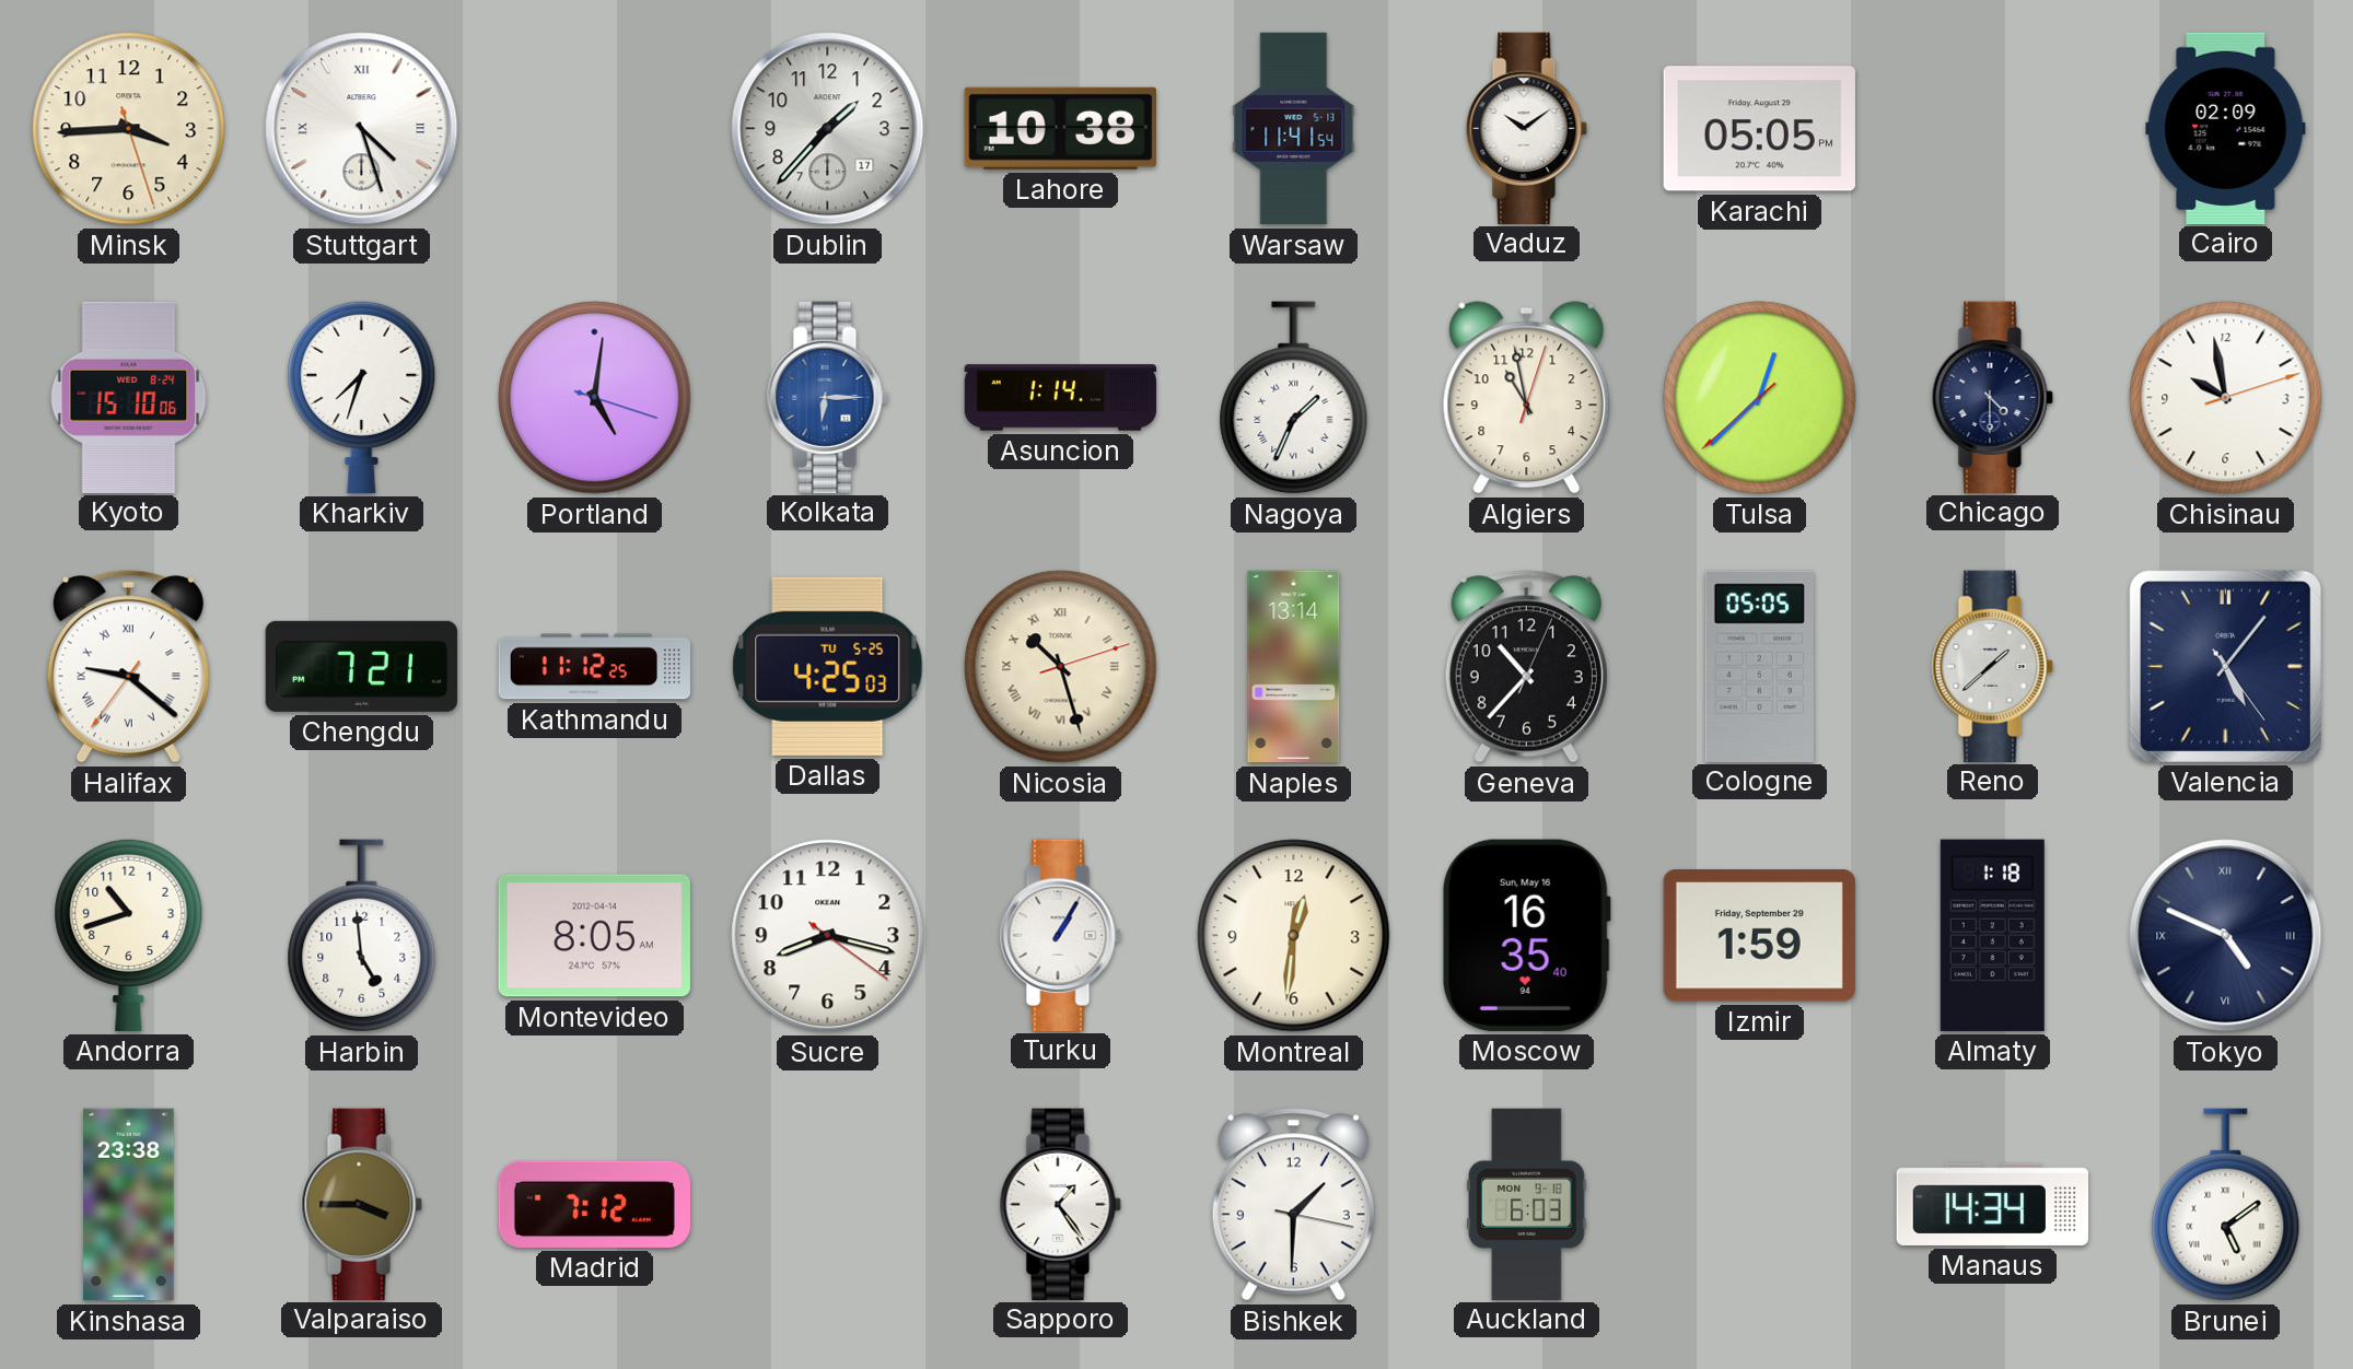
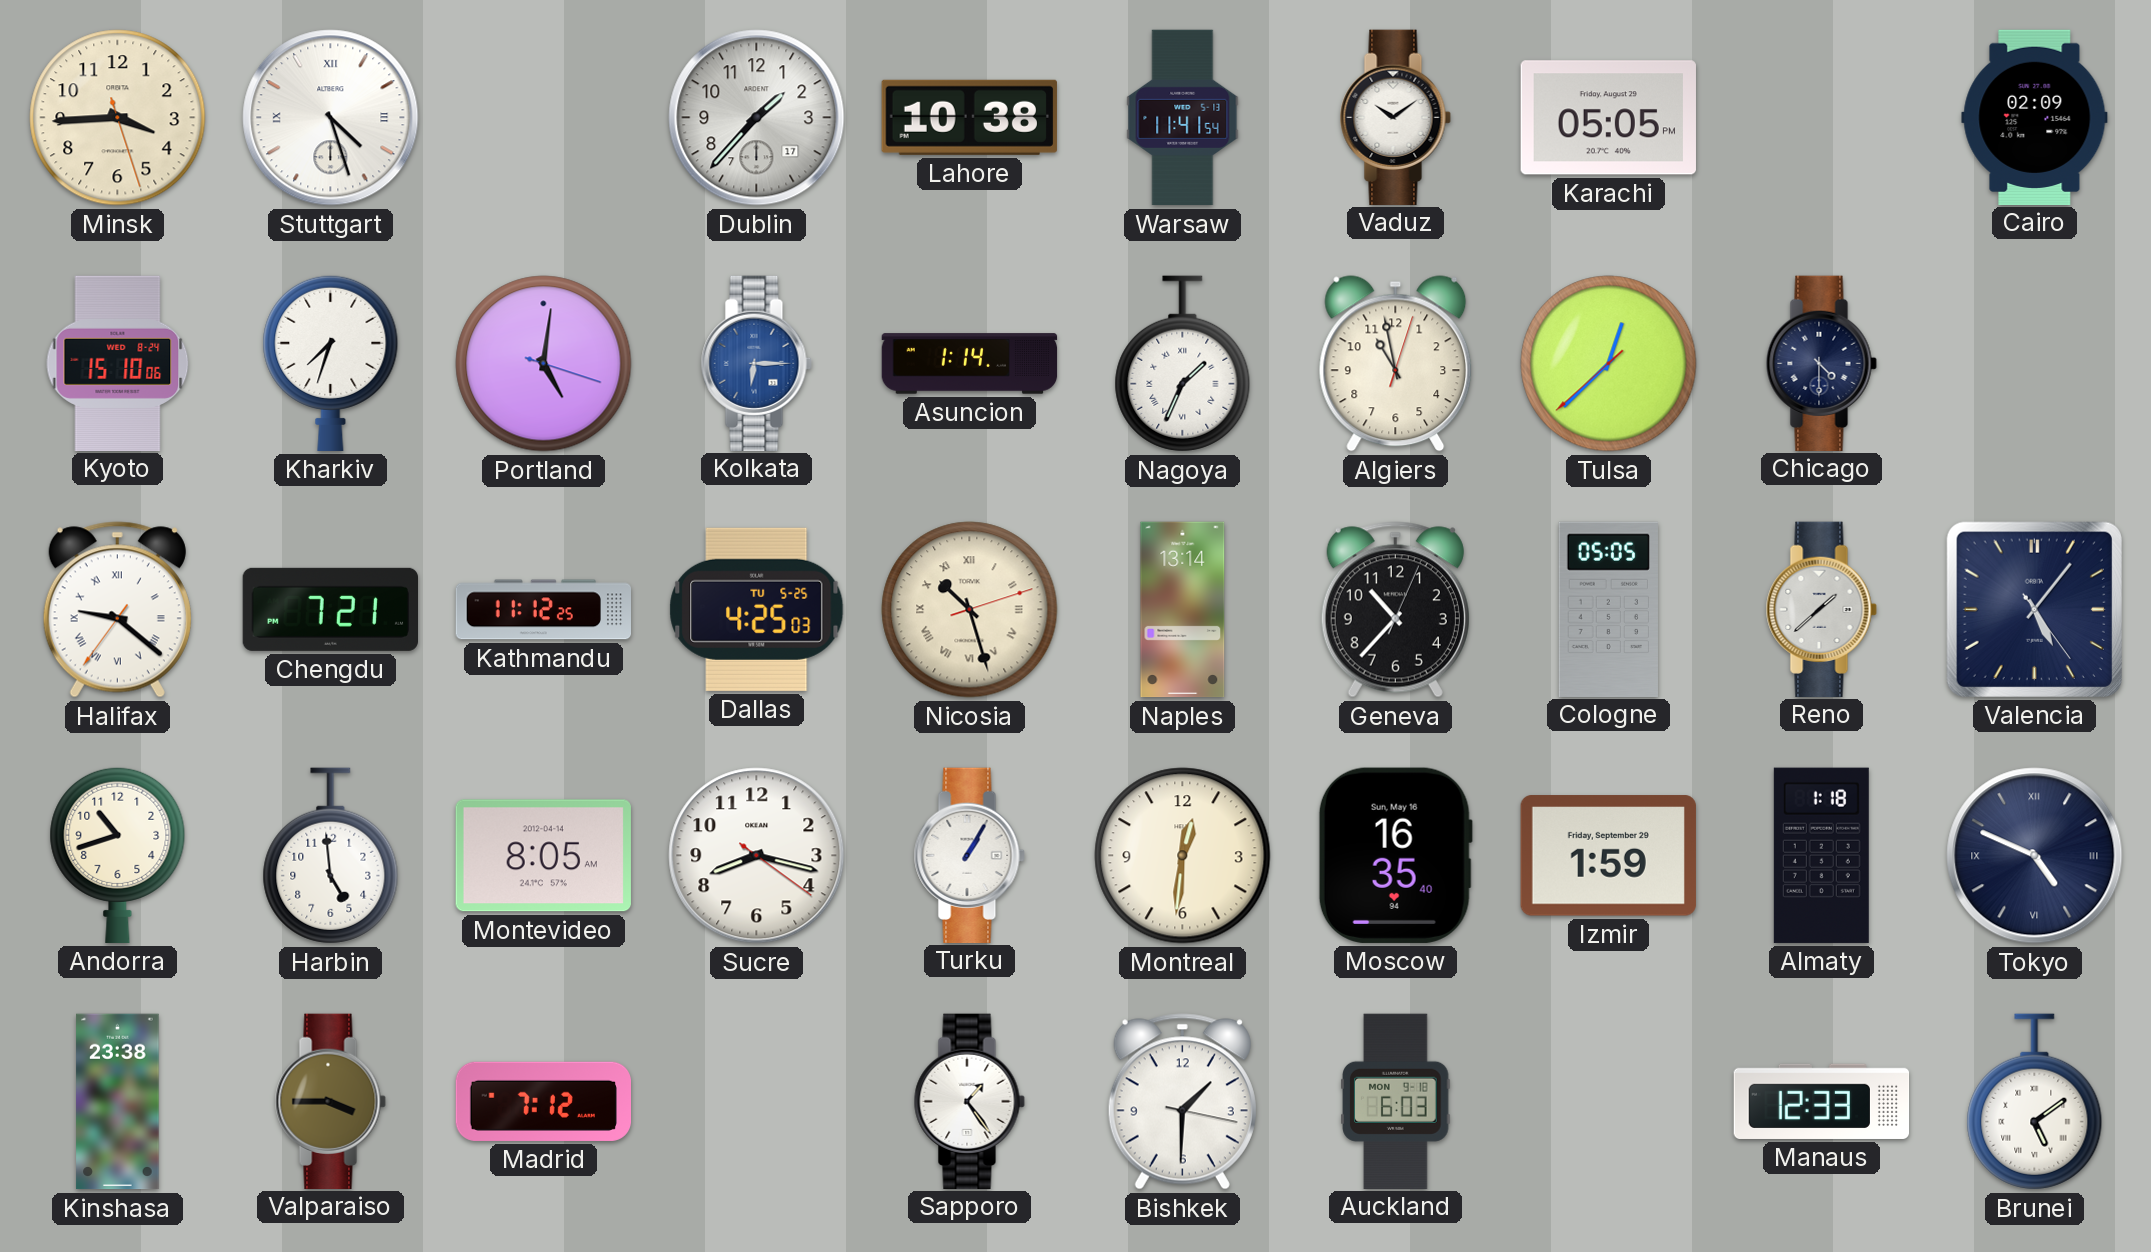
Chisinau: 9:58 -> none (2226, 398)
Manaus: 14:34 -> 12:33 (1822, 1101)
